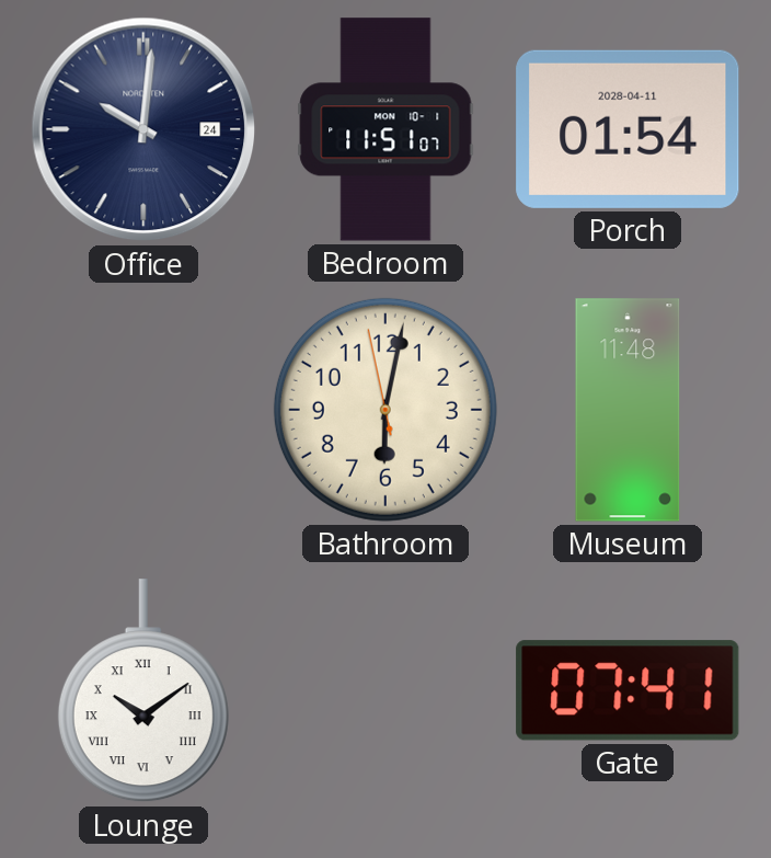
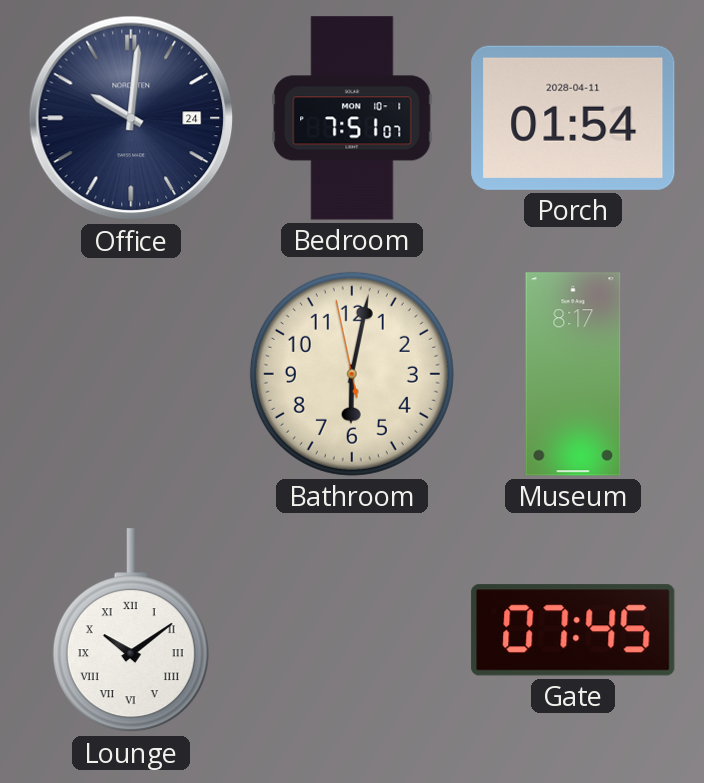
Bedroom: 11:51 -> 7:51 (352, 118)
Museum: 11:48 -> 8:17 (573, 374)
Gate: 07:41 -> 07:45 (573, 630)
